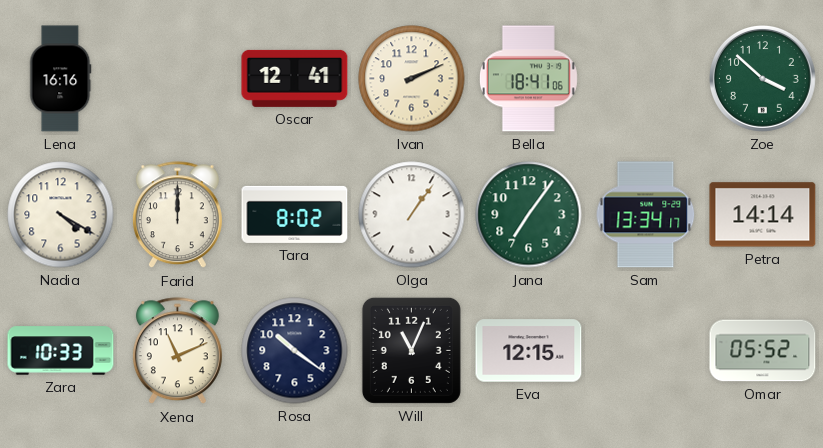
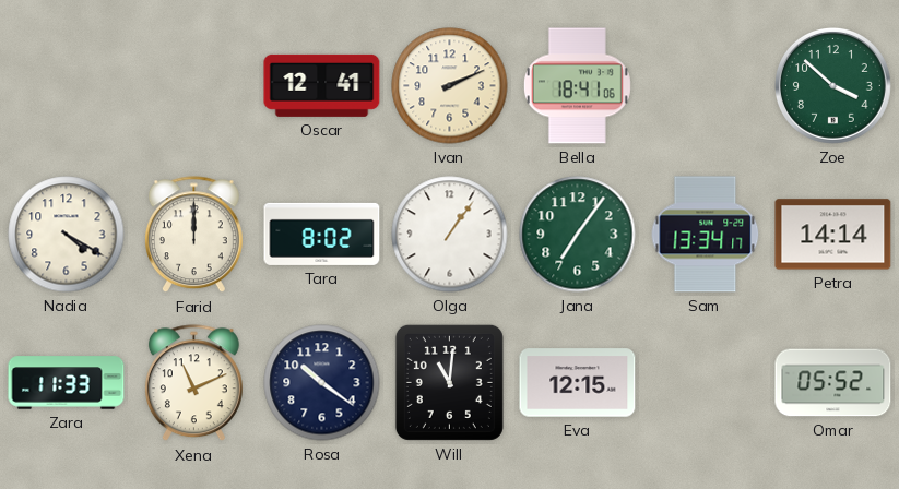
Lena: 16:16 -> none (61, 79)
Zara: 10:33 -> 11:33 (67, 383)
Will: 11:04 -> 11:01 (449, 382)
